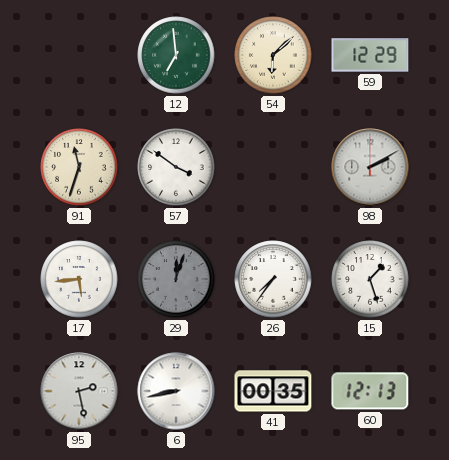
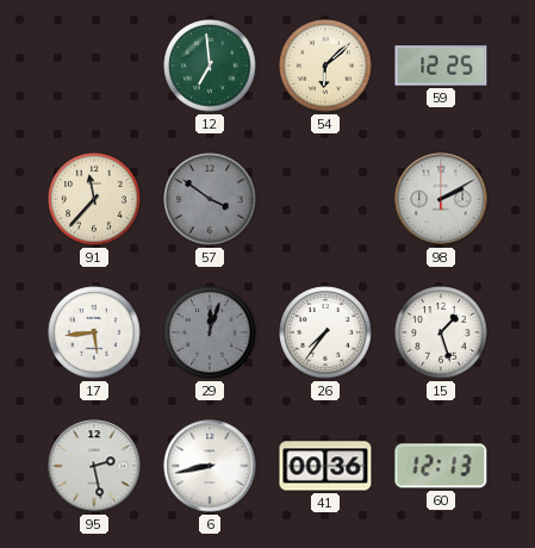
59: 12:29 -> 12:25 (441, 66)
91: 11:33 -> 11:37 (94, 199)
57 dial: white -> grey (210, 199)
41: 00:35 -> 00:36 (325, 466)
